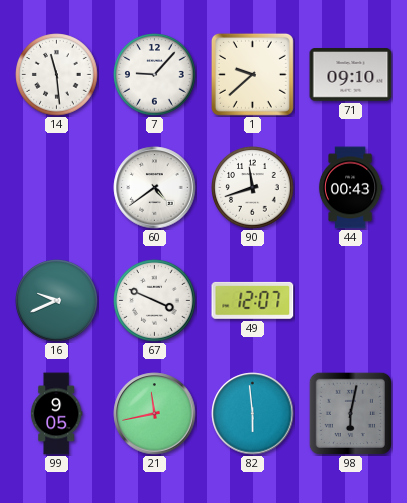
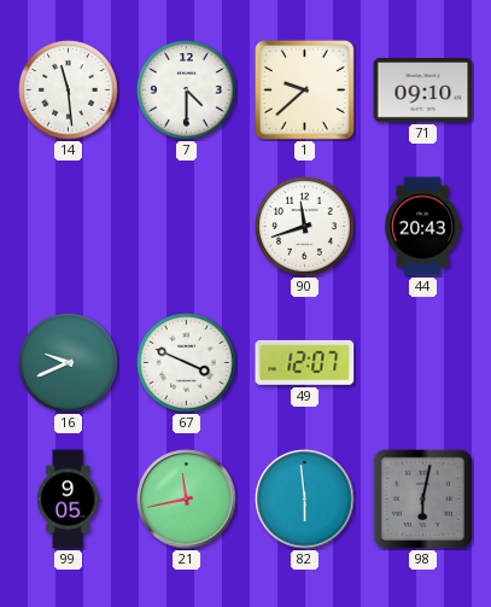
7: 9:07 -> 4:30 (187, 91)
60: 4:39 -> none (155, 188)
44: 00:43 -> 20:43 (422, 227)
